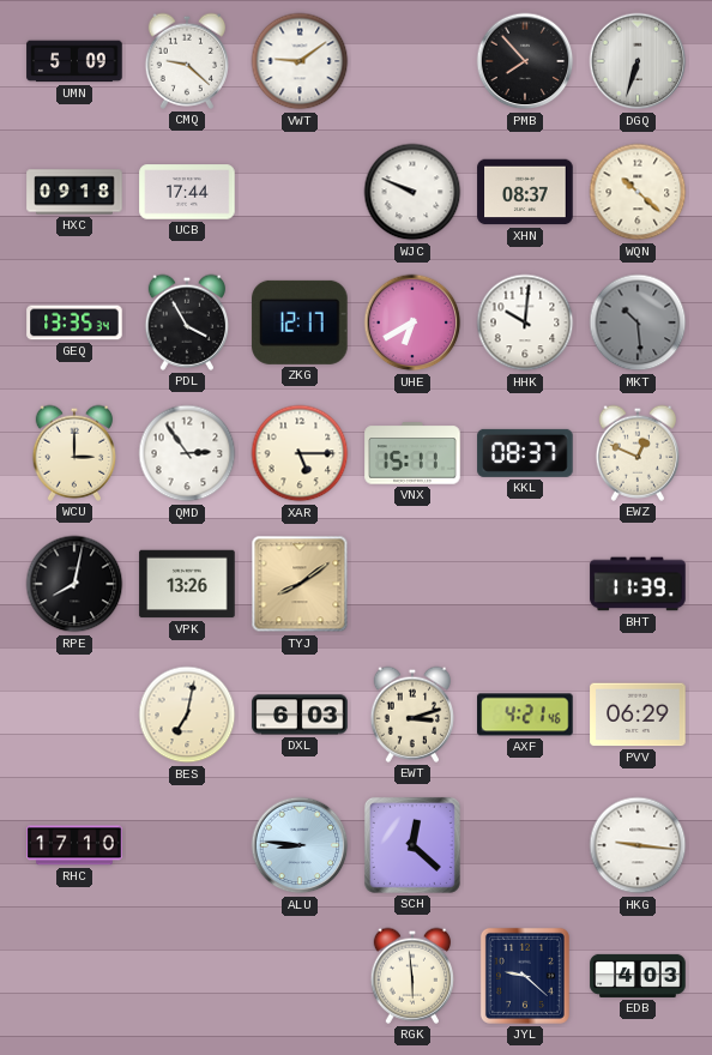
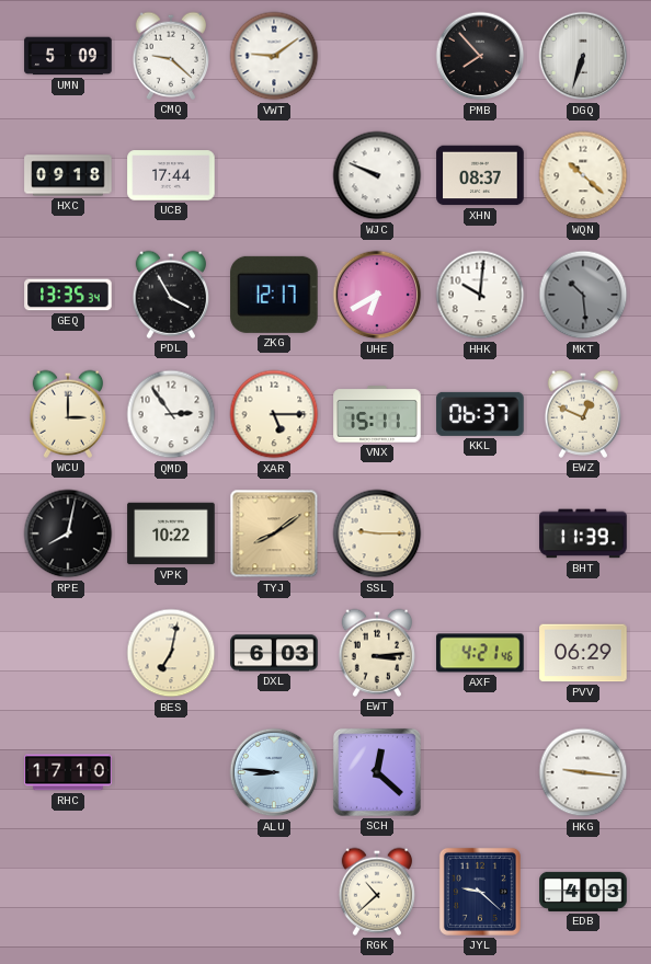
KKL: 08:37 -> 06:37 (480, 414)
VPK: 13:26 -> 10:22 (171, 533)
SSL: none -> 9:15 (377, 533)
EWT: 3:12 -> 3:14 (376, 653)
RGK: 5:59 -> 10:38 (376, 892)
